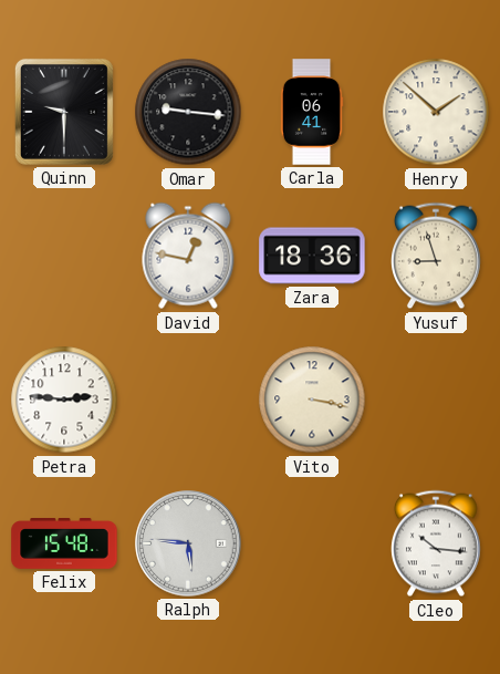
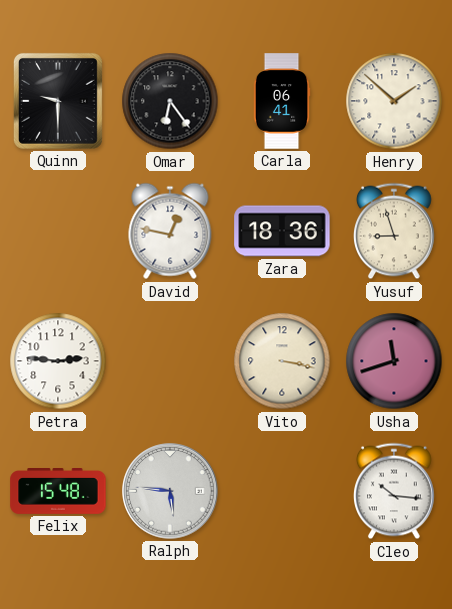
Omar: 9:16 -> 6:24 (170, 101)
Usha: none -> 11:42 (394, 361)
